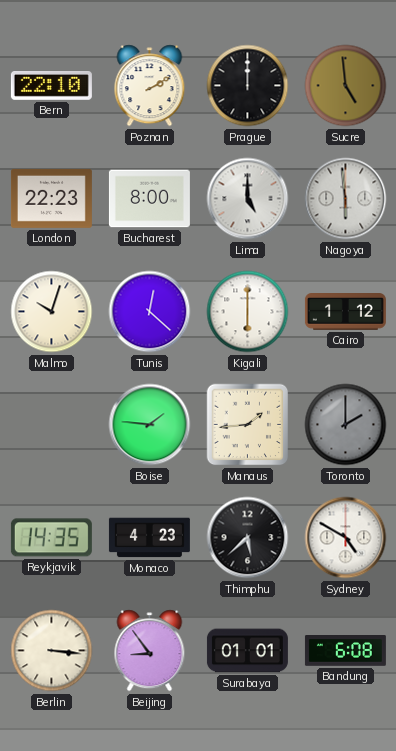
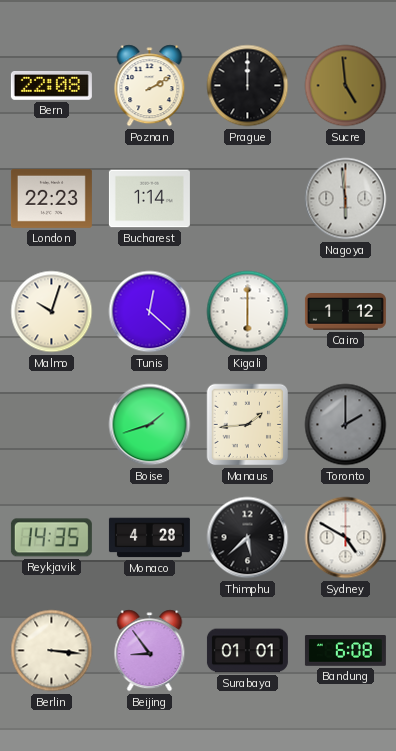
Bern: 22:10 -> 22:08 (51, 86)
Bucharest: 8:00 -> 1:14 (149, 199)
Lima: 5:00 -> none (248, 199)
Boise: 1:46 -> 1:42 (150, 425)
Monaco: 4:23 -> 4:28 (149, 538)
